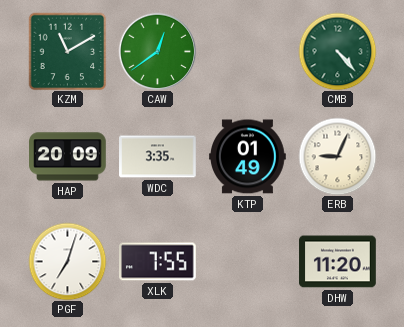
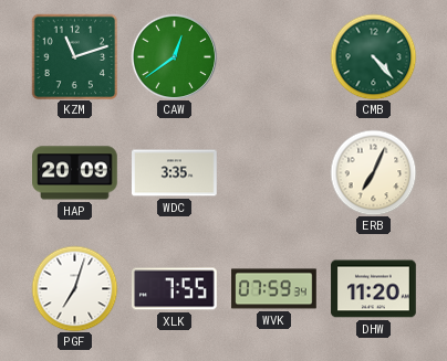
KZM: 11:10 -> 11:12 (74, 56)
KTP: 01:49 -> none (248, 157)
ERB: 9:04 -> 7:04 (373, 172)
WVK: none -> 07:59 (274, 289)
